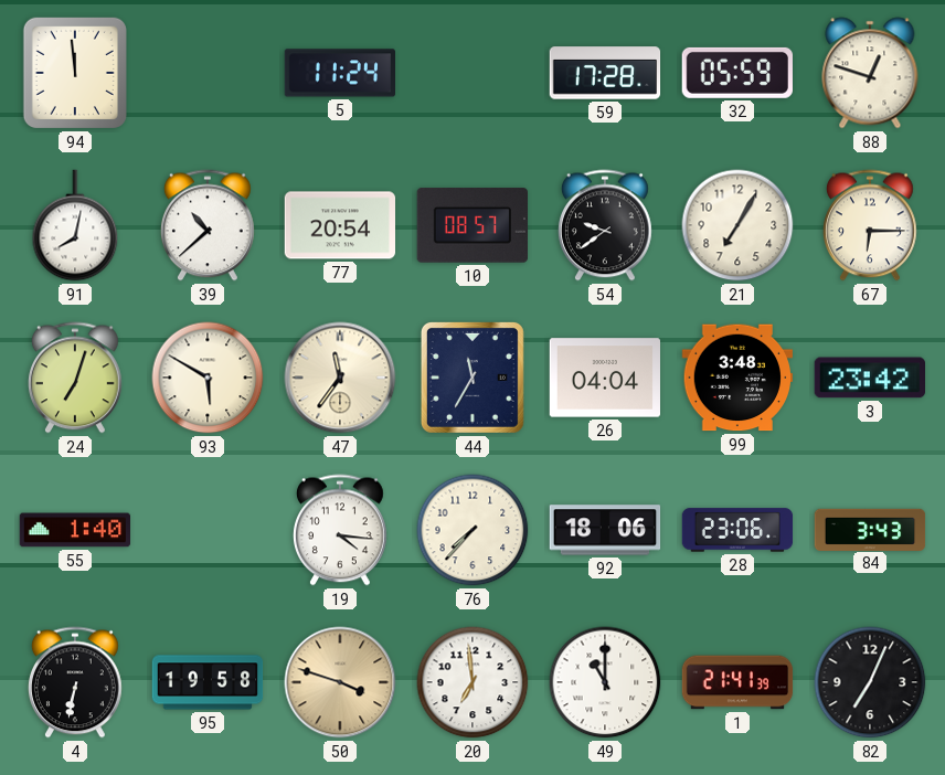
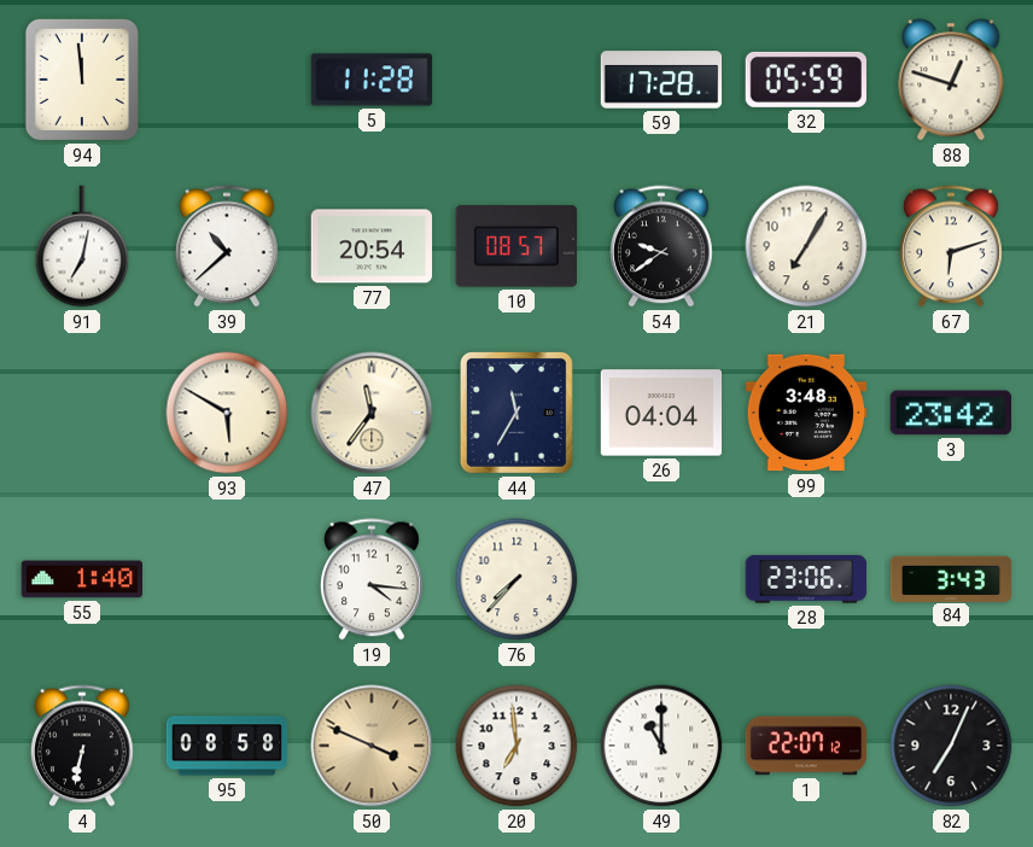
5: 11:24 -> 11:28 (372, 80)
91: 8:02 -> 7:02 (82, 246)
67: 6:15 -> 6:12 (951, 246)
24: 7:03 -> none (75, 378)
92: 18:06 -> none (605, 530)
95: 19:58 -> 08:58 (227, 746)
50: 3:48 -> 3:49 (372, 746)
1: 21:41 -> 22:07 (806, 746)
